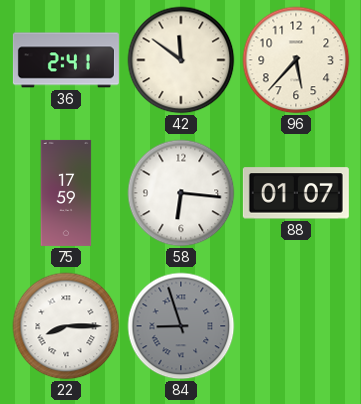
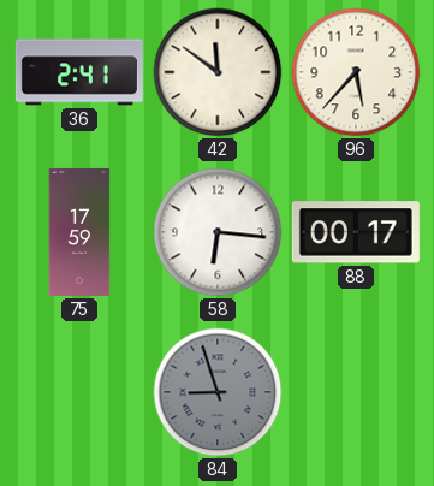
88: 01:07 -> 00:17 (356, 232)
22: 8:15 -> none (66, 326)
